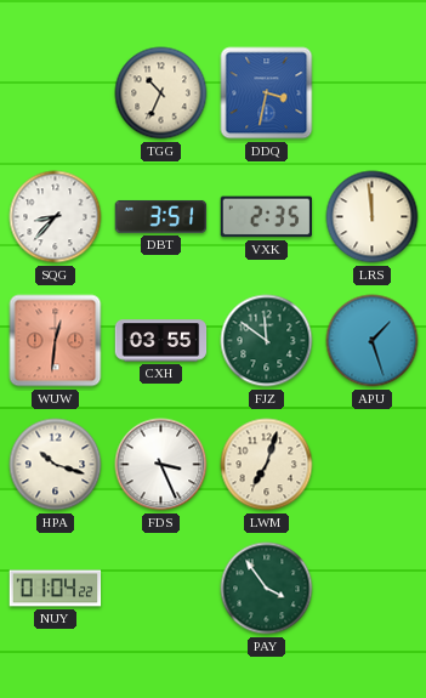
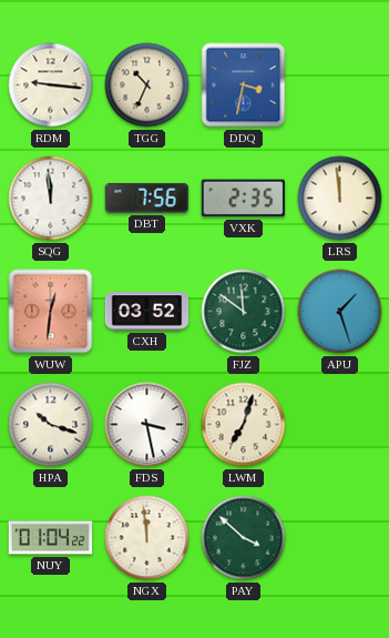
RDM: none -> 9:16 (51, 85)
SQG: 8:37 -> 11:59 (51, 199)
DBT: 3:51 -> 7:56 (147, 198)
CXH: 03:55 -> 03:52 (147, 312)
FDS: 3:26 -> 3:28 (147, 425)
NGX: none -> 11:59 (147, 538)
PAY: 3:54 -> 3:52 (244, 538)
